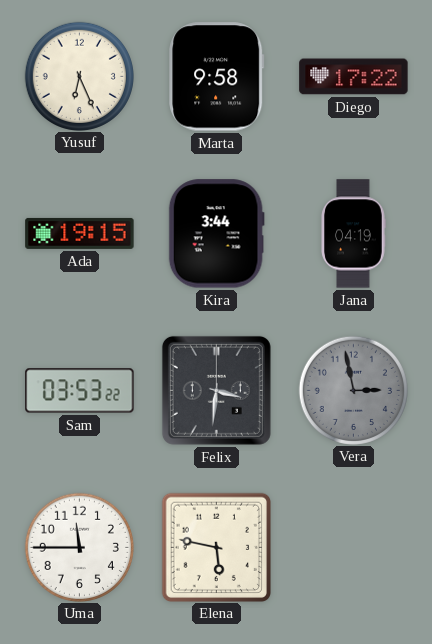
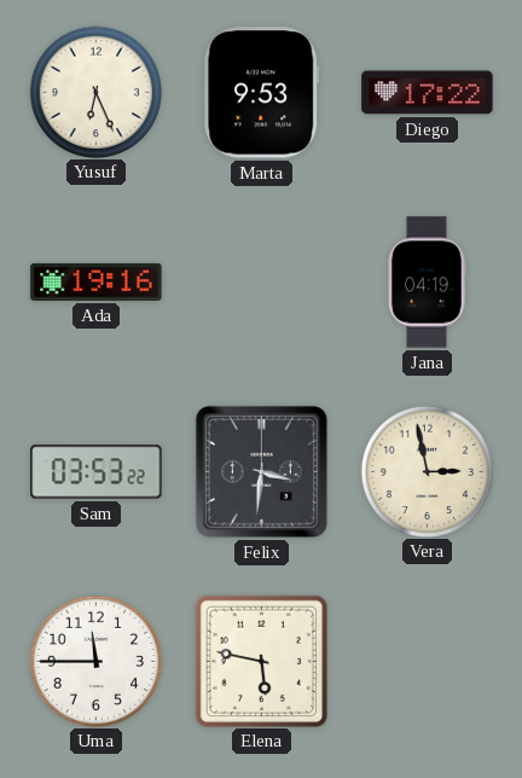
Marta: 9:58 -> 9:53 (262, 93)
Ada: 19:15 -> 19:16 (97, 281)
Kira: 3:44 -> none (216, 234)
Vera dial: grey -> cream (427, 471)
